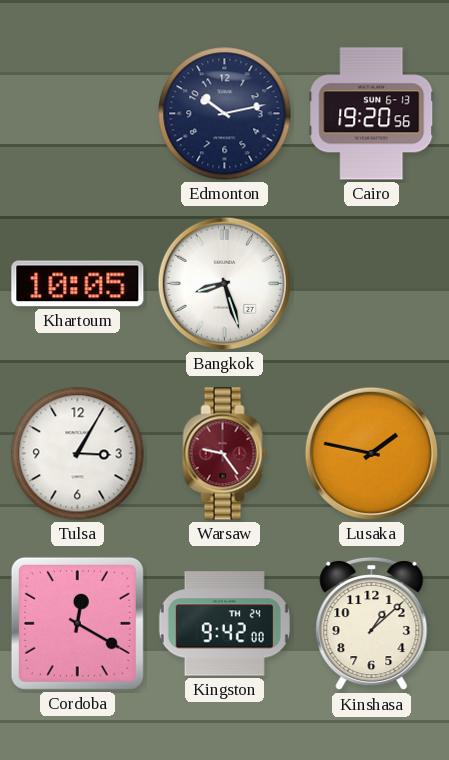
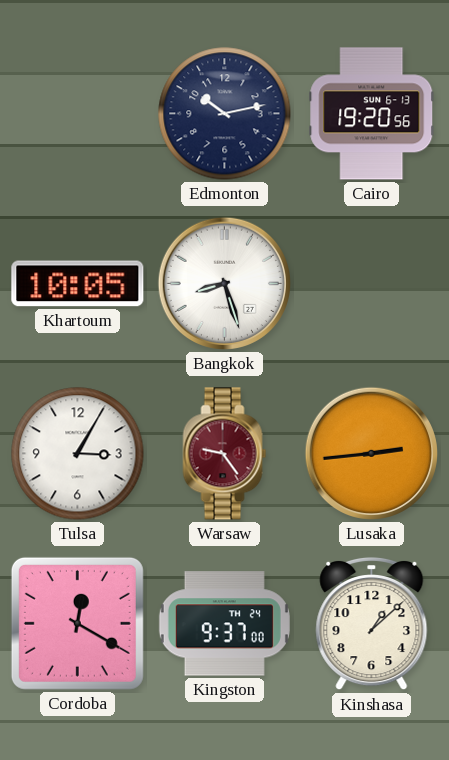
Lusaka: 1:47 -> 2:44 (371, 453)
Kingston: 9:42 -> 9:37 (224, 624)
